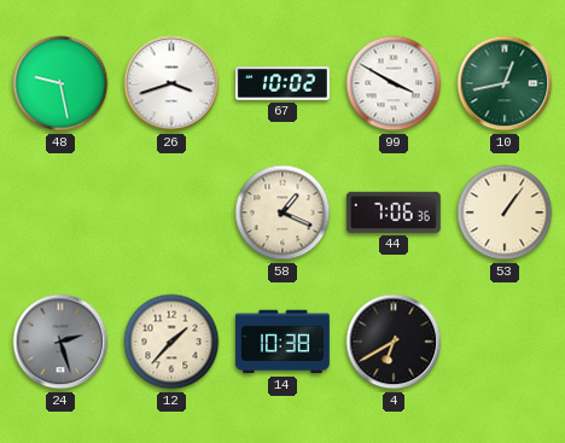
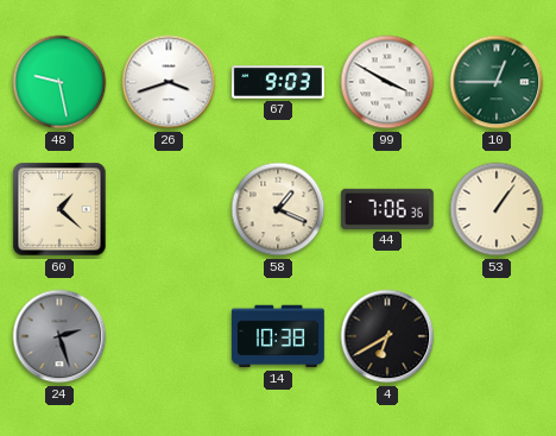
67: 10:02 -> 9:03 (278, 82)
10: 12:43 -> 12:45 (497, 82)
60: none -> 1:22 (59, 209)
12: 1:37 -> none (171, 342)
